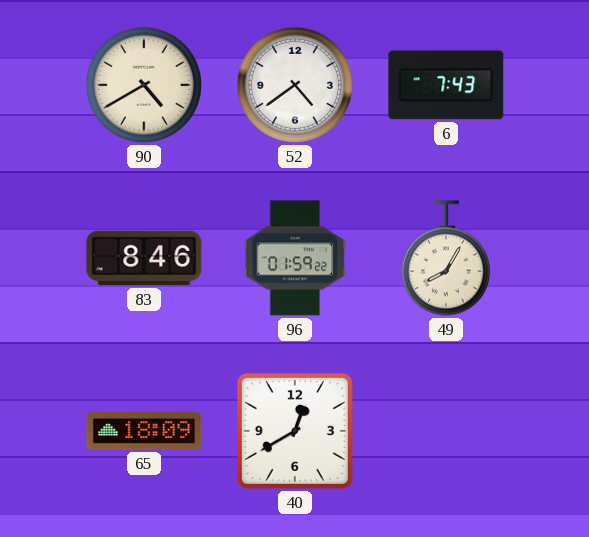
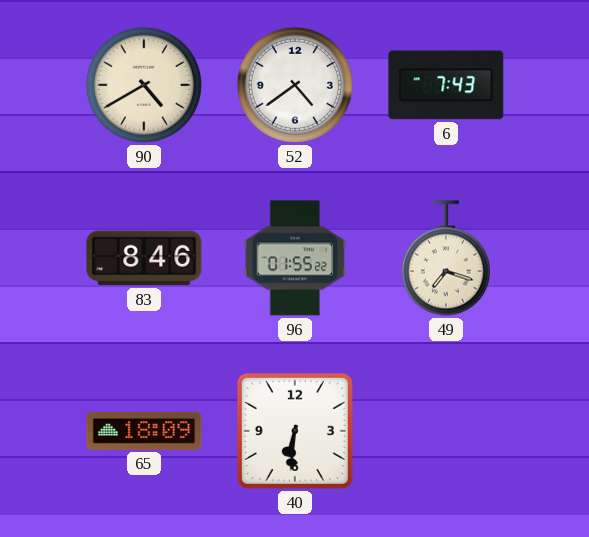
96: 01:59 -> 01:55 (295, 258)
49: 8:05 -> 7:18 (446, 258)
40: 12:40 -> 6:31 (295, 431)
